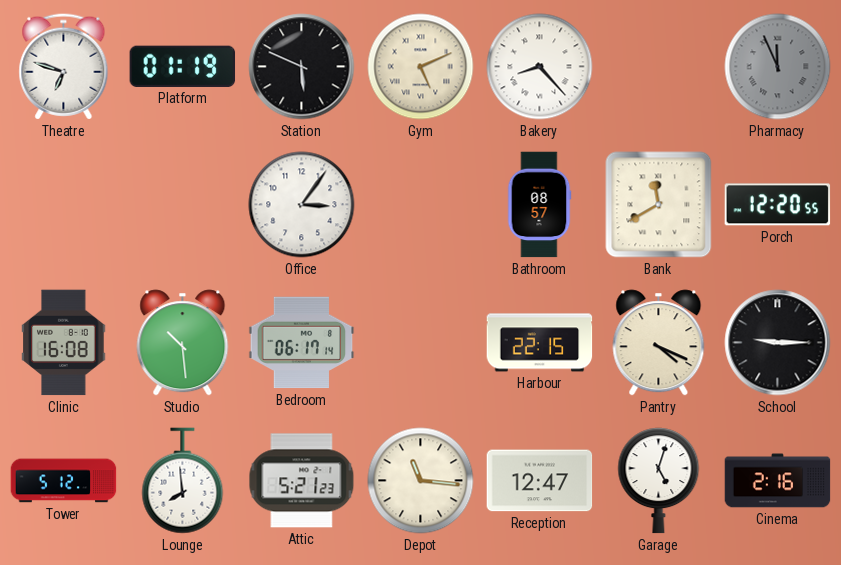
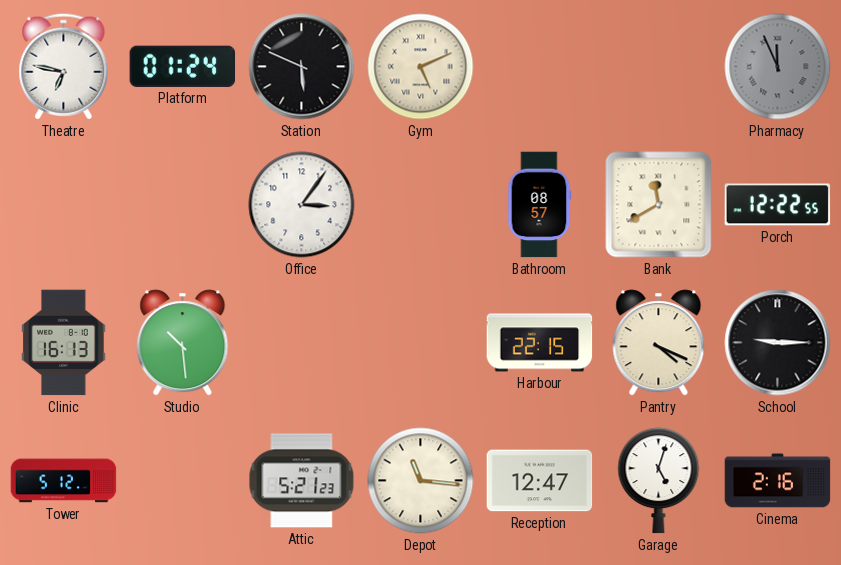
Theatre: 6:48 -> 6:47 (64, 67)
Platform: 01:19 -> 01:24 (183, 66)
Bakery: 8:23 -> none (540, 67)
Porch: 12:20 -> 12:22 (778, 205)
Clinic: 16:08 -> 16:13 (64, 343)
Bedroom: 06:17 -> none (302, 343)
Lounge: 7:59 -> none (183, 481)
